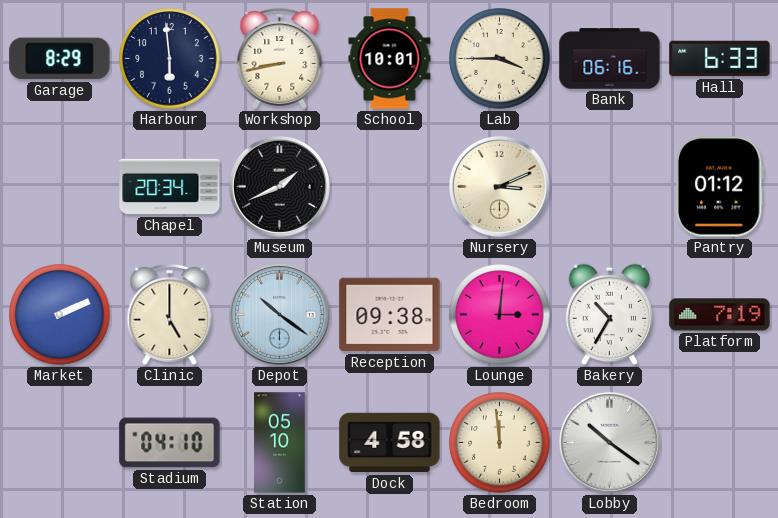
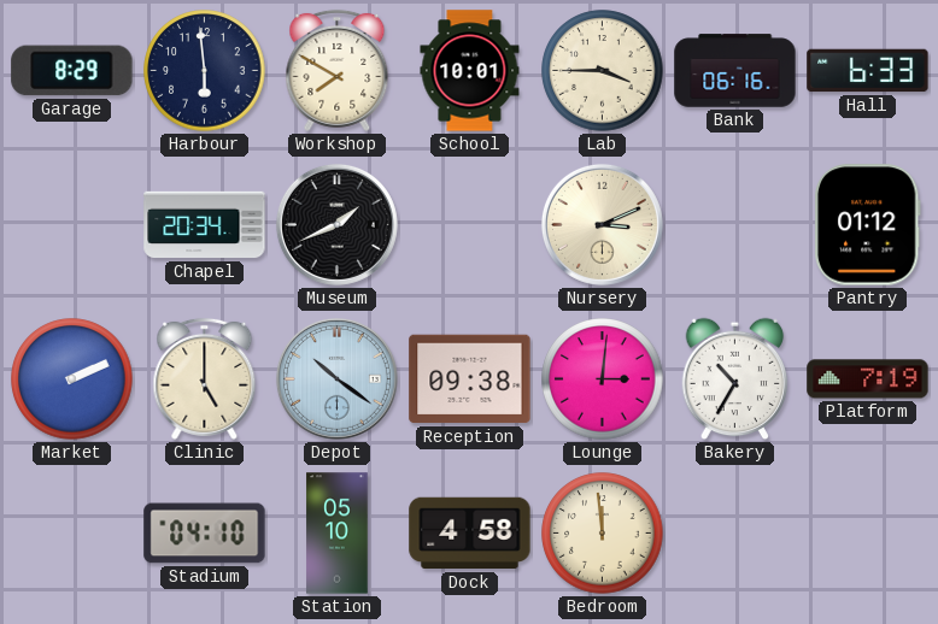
Workshop: 8:43 -> 7:50 (338, 70)
Lobby: 10:21 -> none (609, 442)
